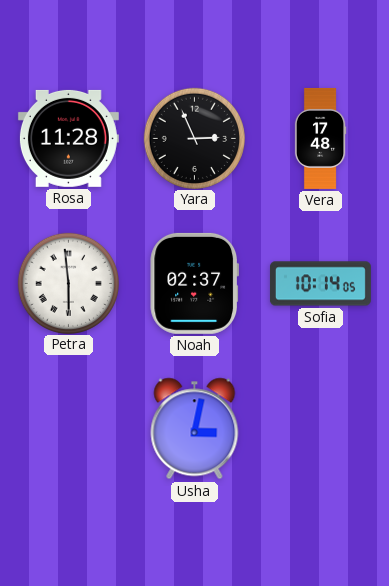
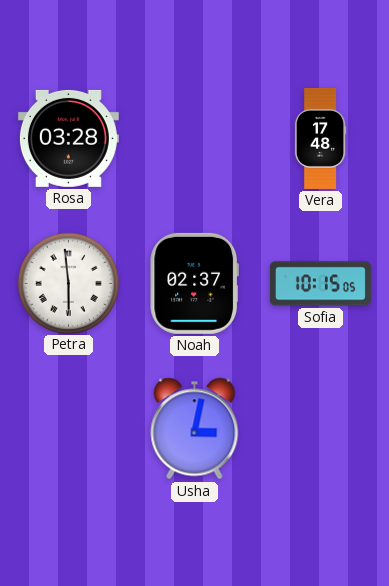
Rosa: 11:28 -> 03:28 (68, 138)
Yara: 2:56 -> none (194, 138)
Sofia: 10:14 -> 10:15 (320, 284)
